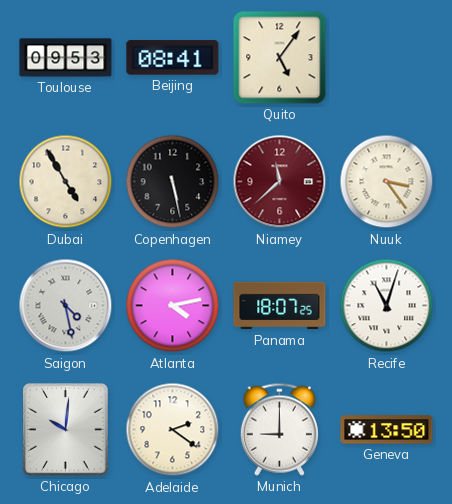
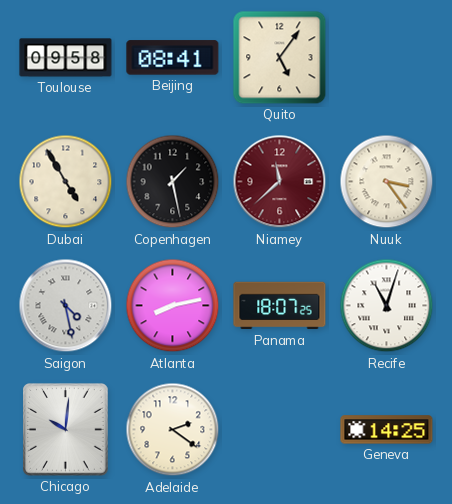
Toulouse: 09:53 -> 09:58 (66, 58)
Copenhagen: 5:28 -> 1:28 (173, 182)
Atlanta: 4:13 -> 8:13 (173, 306)
Munich: 9:00 -> none (279, 429)
Geneva: 13:50 -> 14:25 (387, 430)
